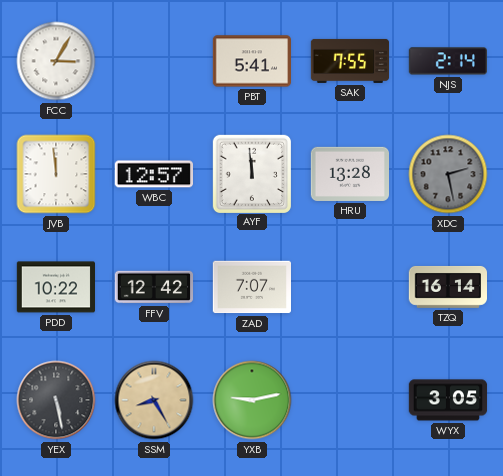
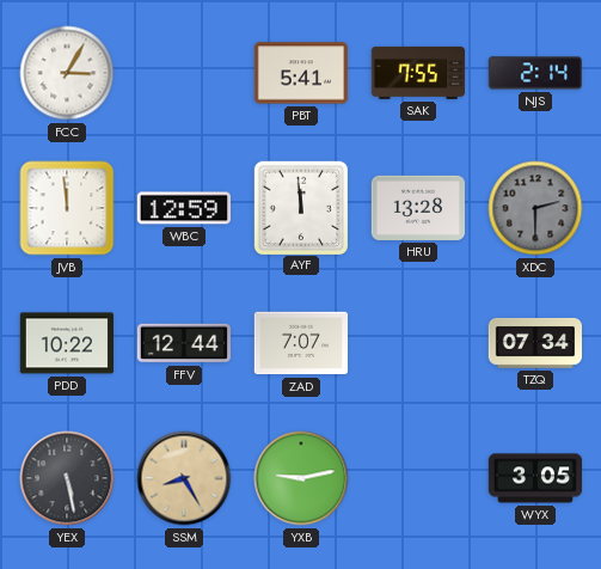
WBC: 12:57 -> 12:59 (183, 208)
XDC: 2:28 -> 2:30 (535, 208)
FFV: 12:42 -> 12:44 (184, 343)
TZQ: 16:14 -> 07:34 (534, 343)
